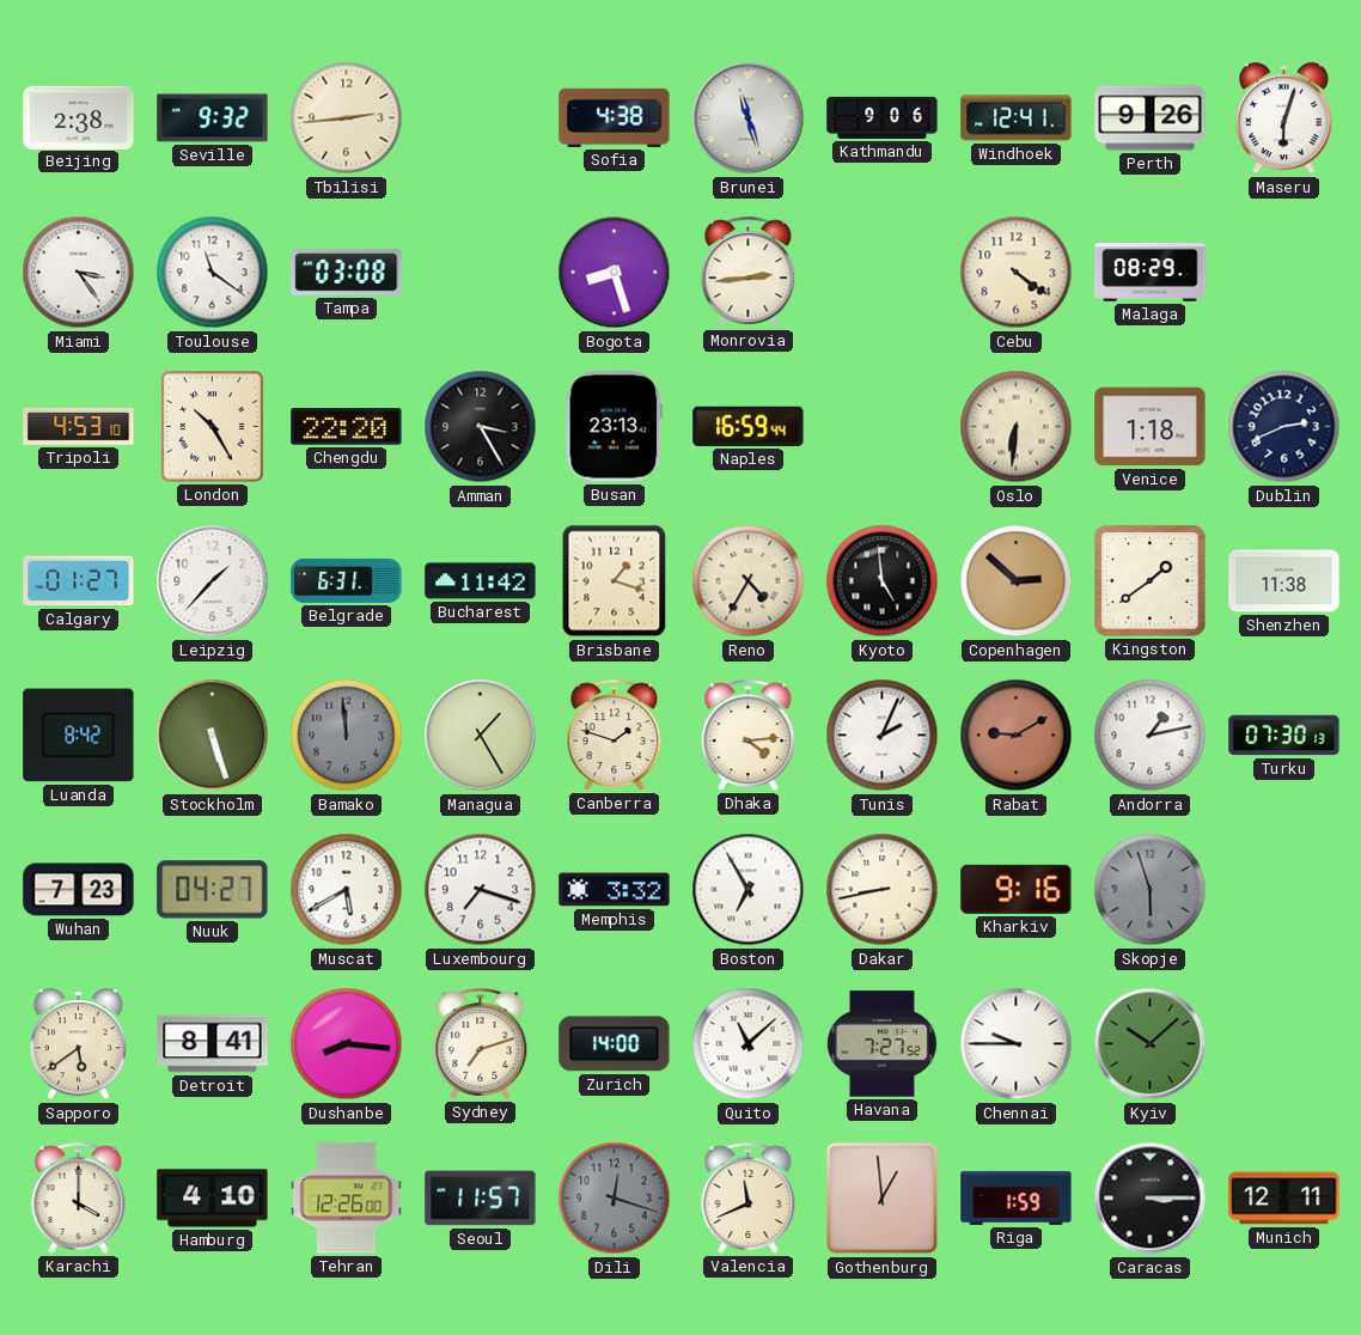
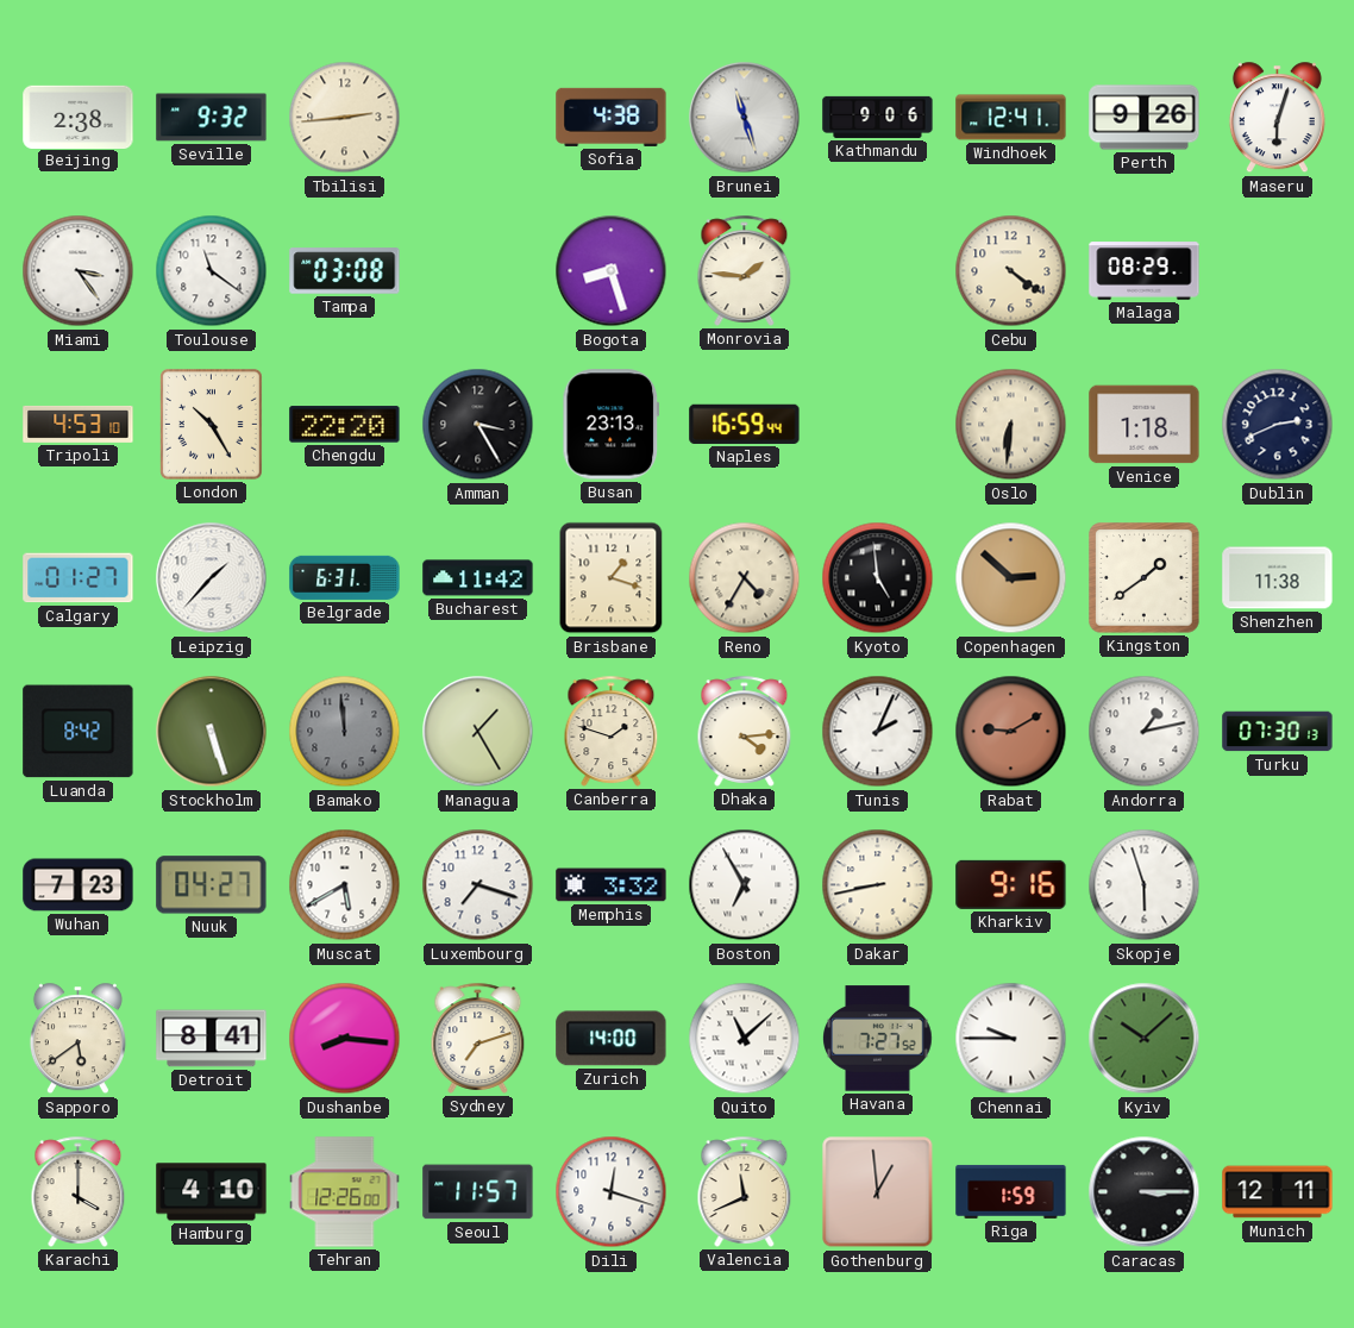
Monrovia: 2:44 -> 1:46 (745, 270)
Skopje dial: grey -> white (1145, 885)
Dili dial: grey -> white (612, 1192)
